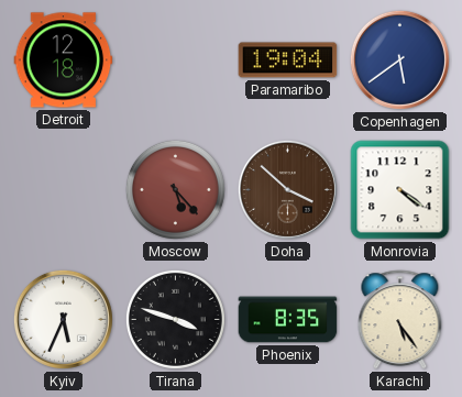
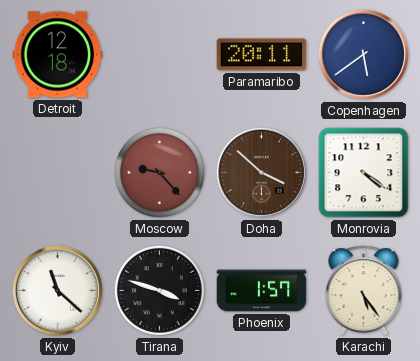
Paramaribo: 19:04 -> 20:11 (262, 55)
Moscow: 5:23 -> 9:23 (159, 172)
Kyiv: 5:34 -> 11:22 (57, 290)
Phoenix: 8:35 -> 1:57 (262, 291)
